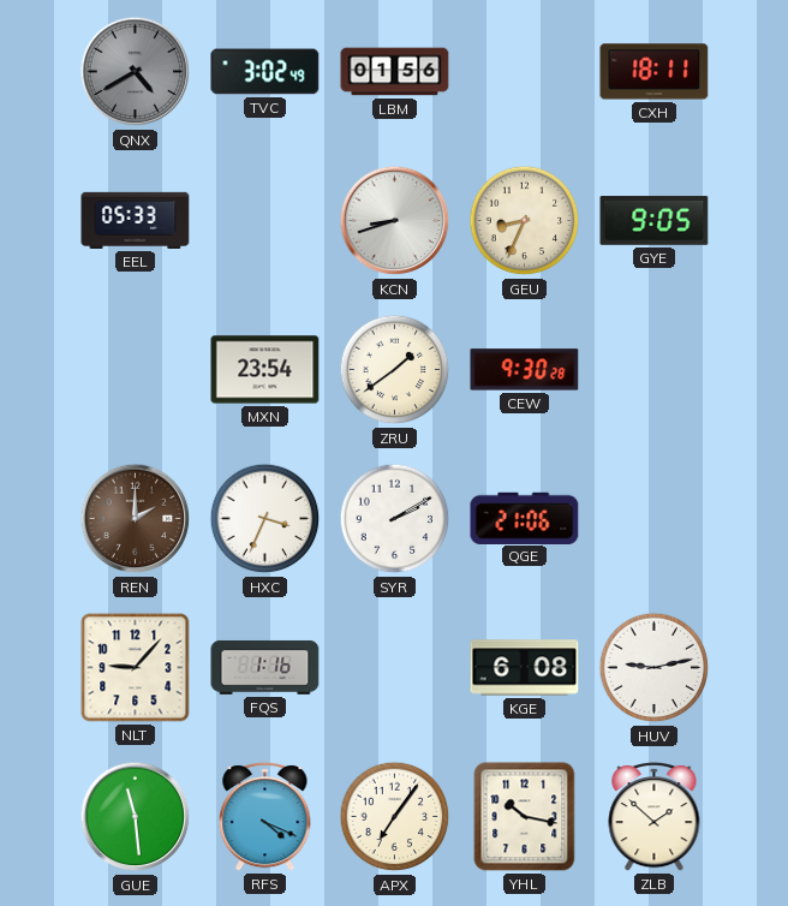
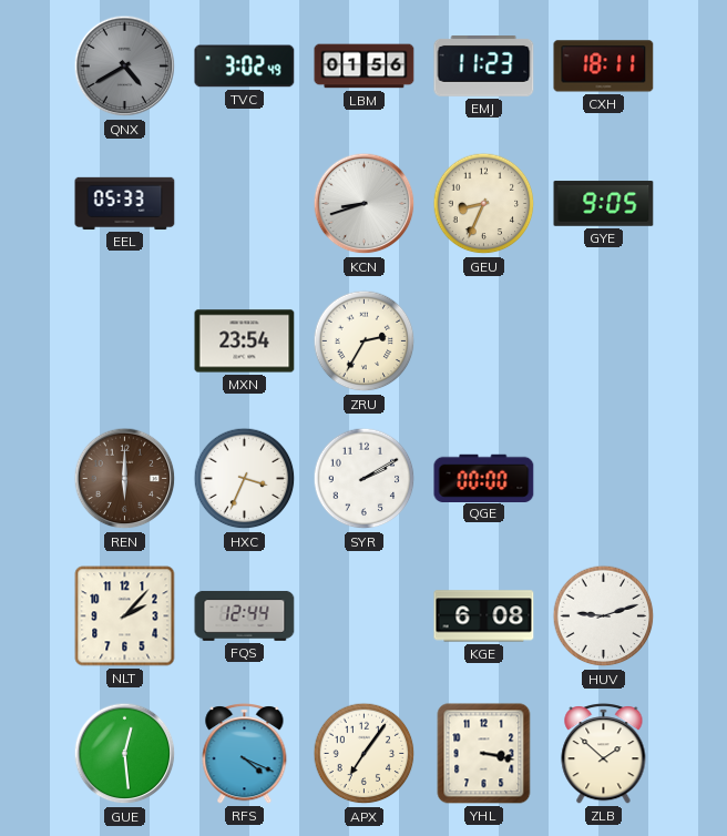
EMJ: none -> 11:23 (484, 67)
ZRU: 1:39 -> 2:35 (365, 341)
CEW: 9:30 -> none (525, 370)
REN: 2:00 -> 6:00 (125, 479)
QGE: 21:06 -> 00:00 (484, 478)
NLT: 9:07 -> 2:07 (125, 616)
FQS: 1:16 -> 12:44 (245, 615)
HUV: 9:13 -> 9:12 (604, 616)
GUE: 11:29 -> 12:29 (125, 754)
YHL: 10:17 -> 3:17 (484, 754)
